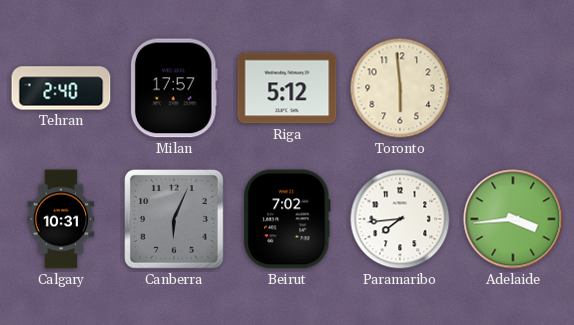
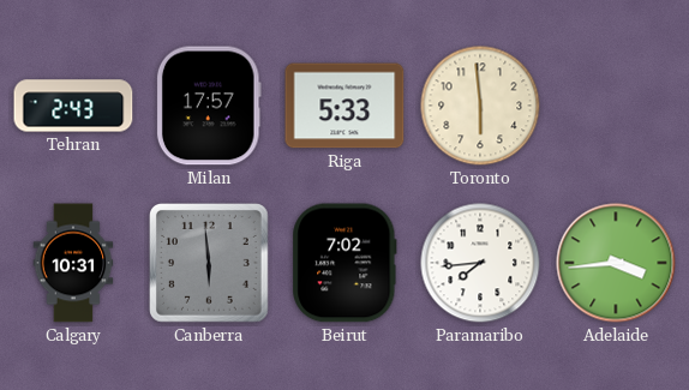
Tehran: 2:40 -> 2:43 (73, 106)
Riga: 5:12 -> 5:33 (344, 106)
Canberra: 6:04 -> 5:59 (210, 264)
